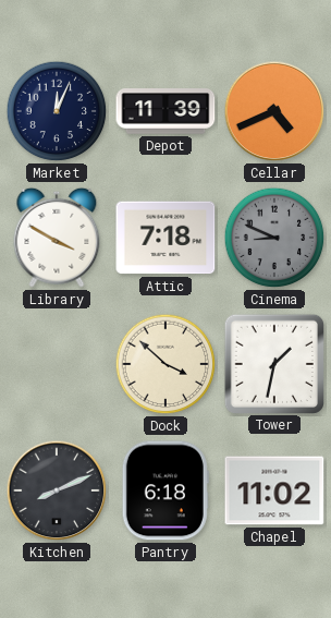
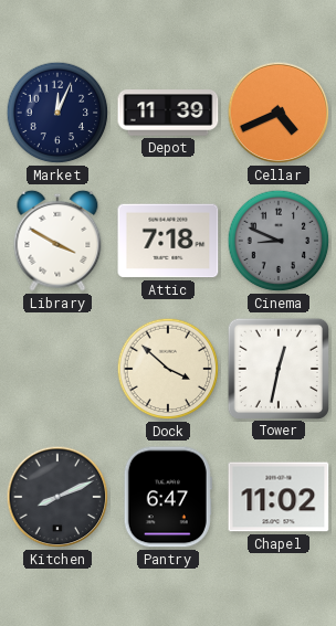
Tower: 1:32 -> 12:32 (277, 368)
Pantry: 6:18 -> 6:47 (168, 497)
